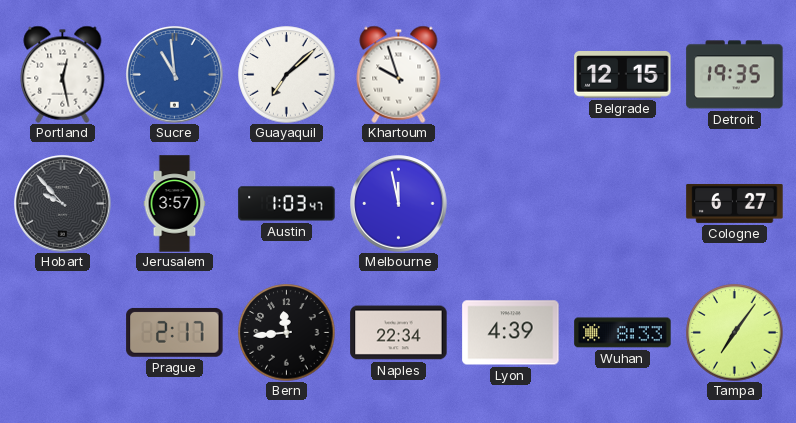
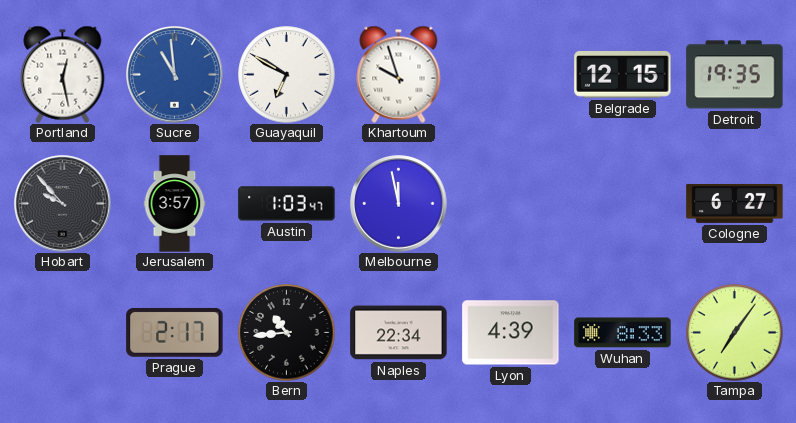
Guayaquil: 7:08 -> 6:50 (287, 75)
Bern: 11:44 -> 10:44 (287, 333)
